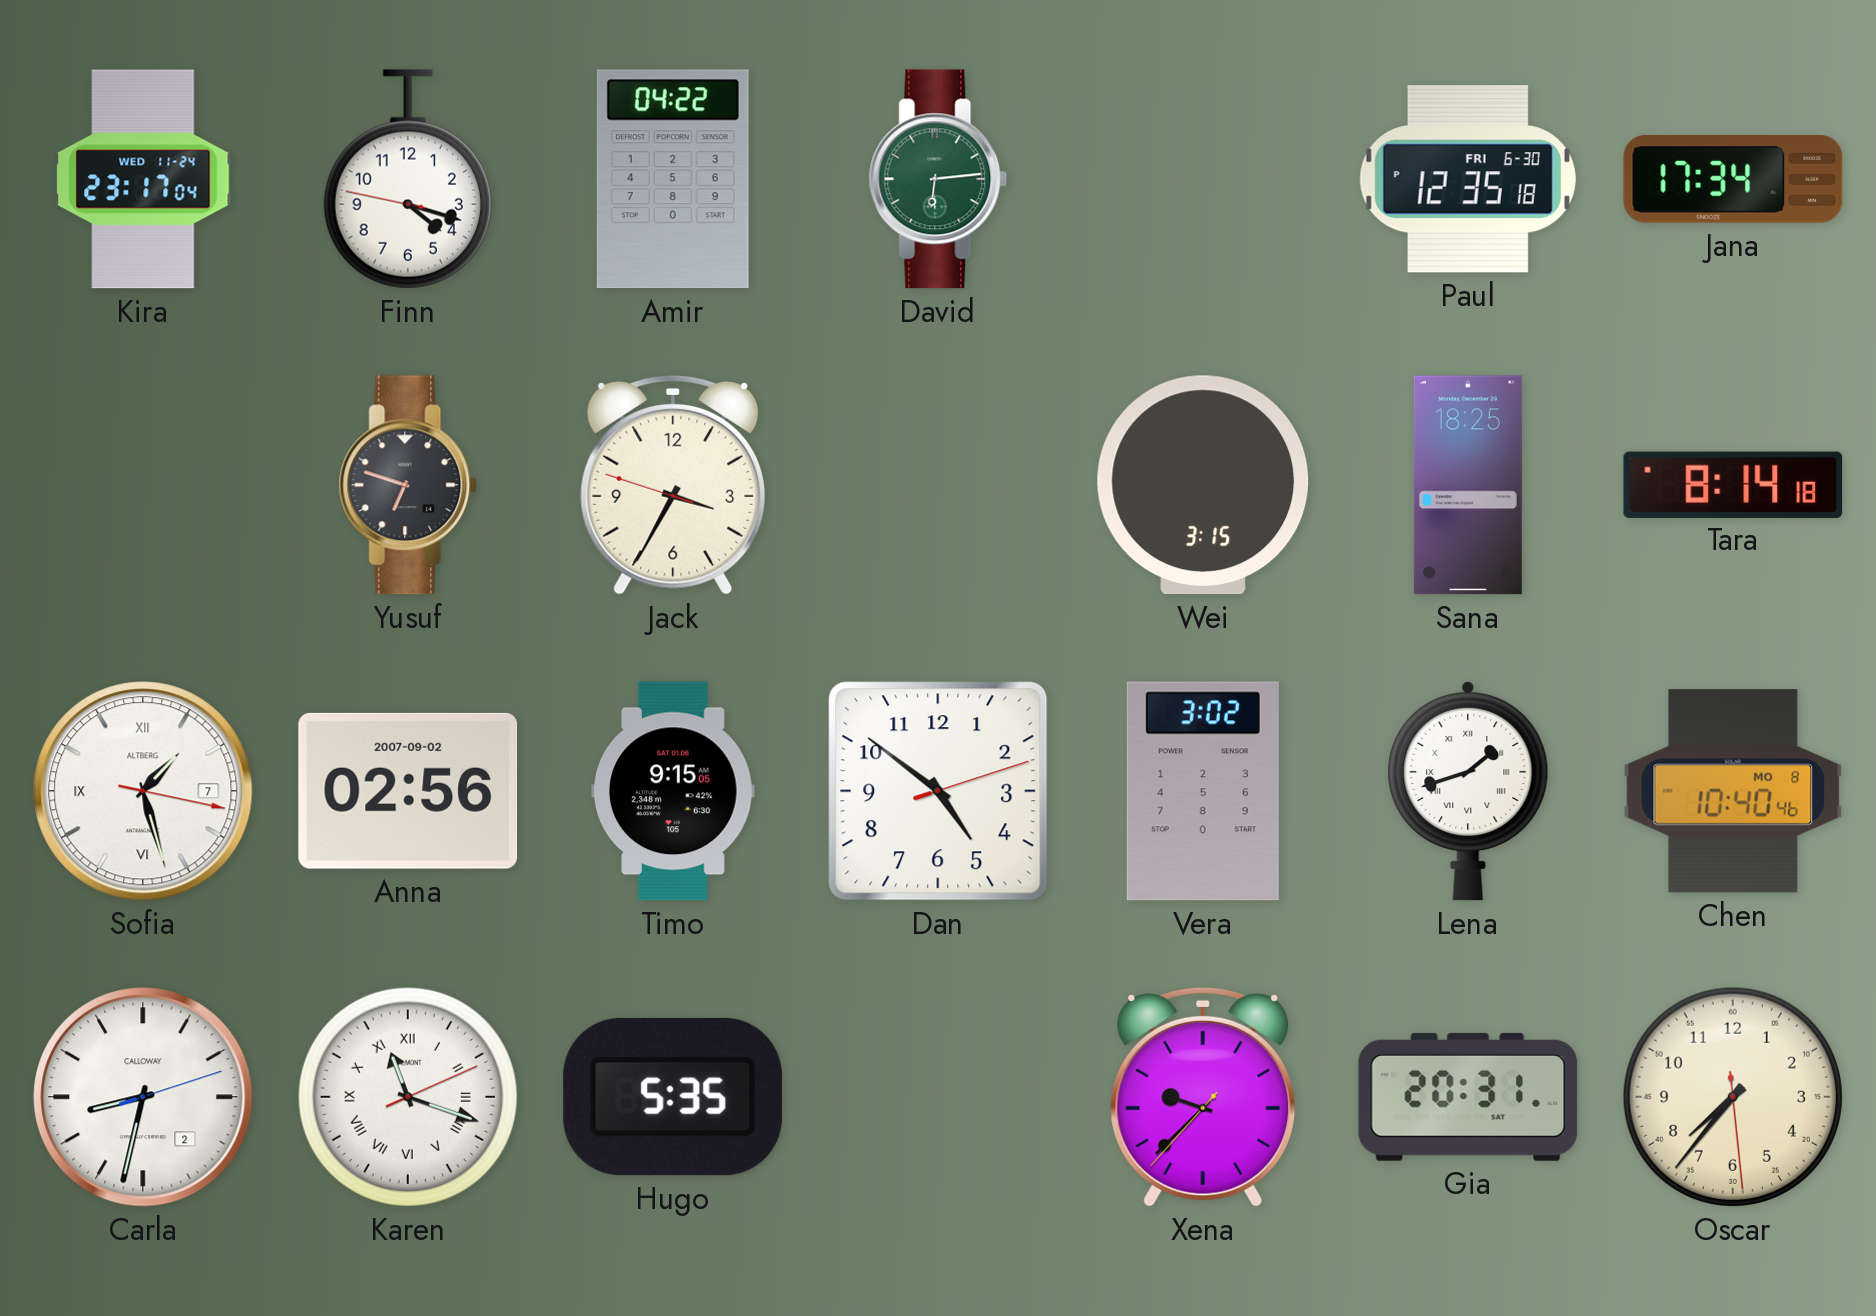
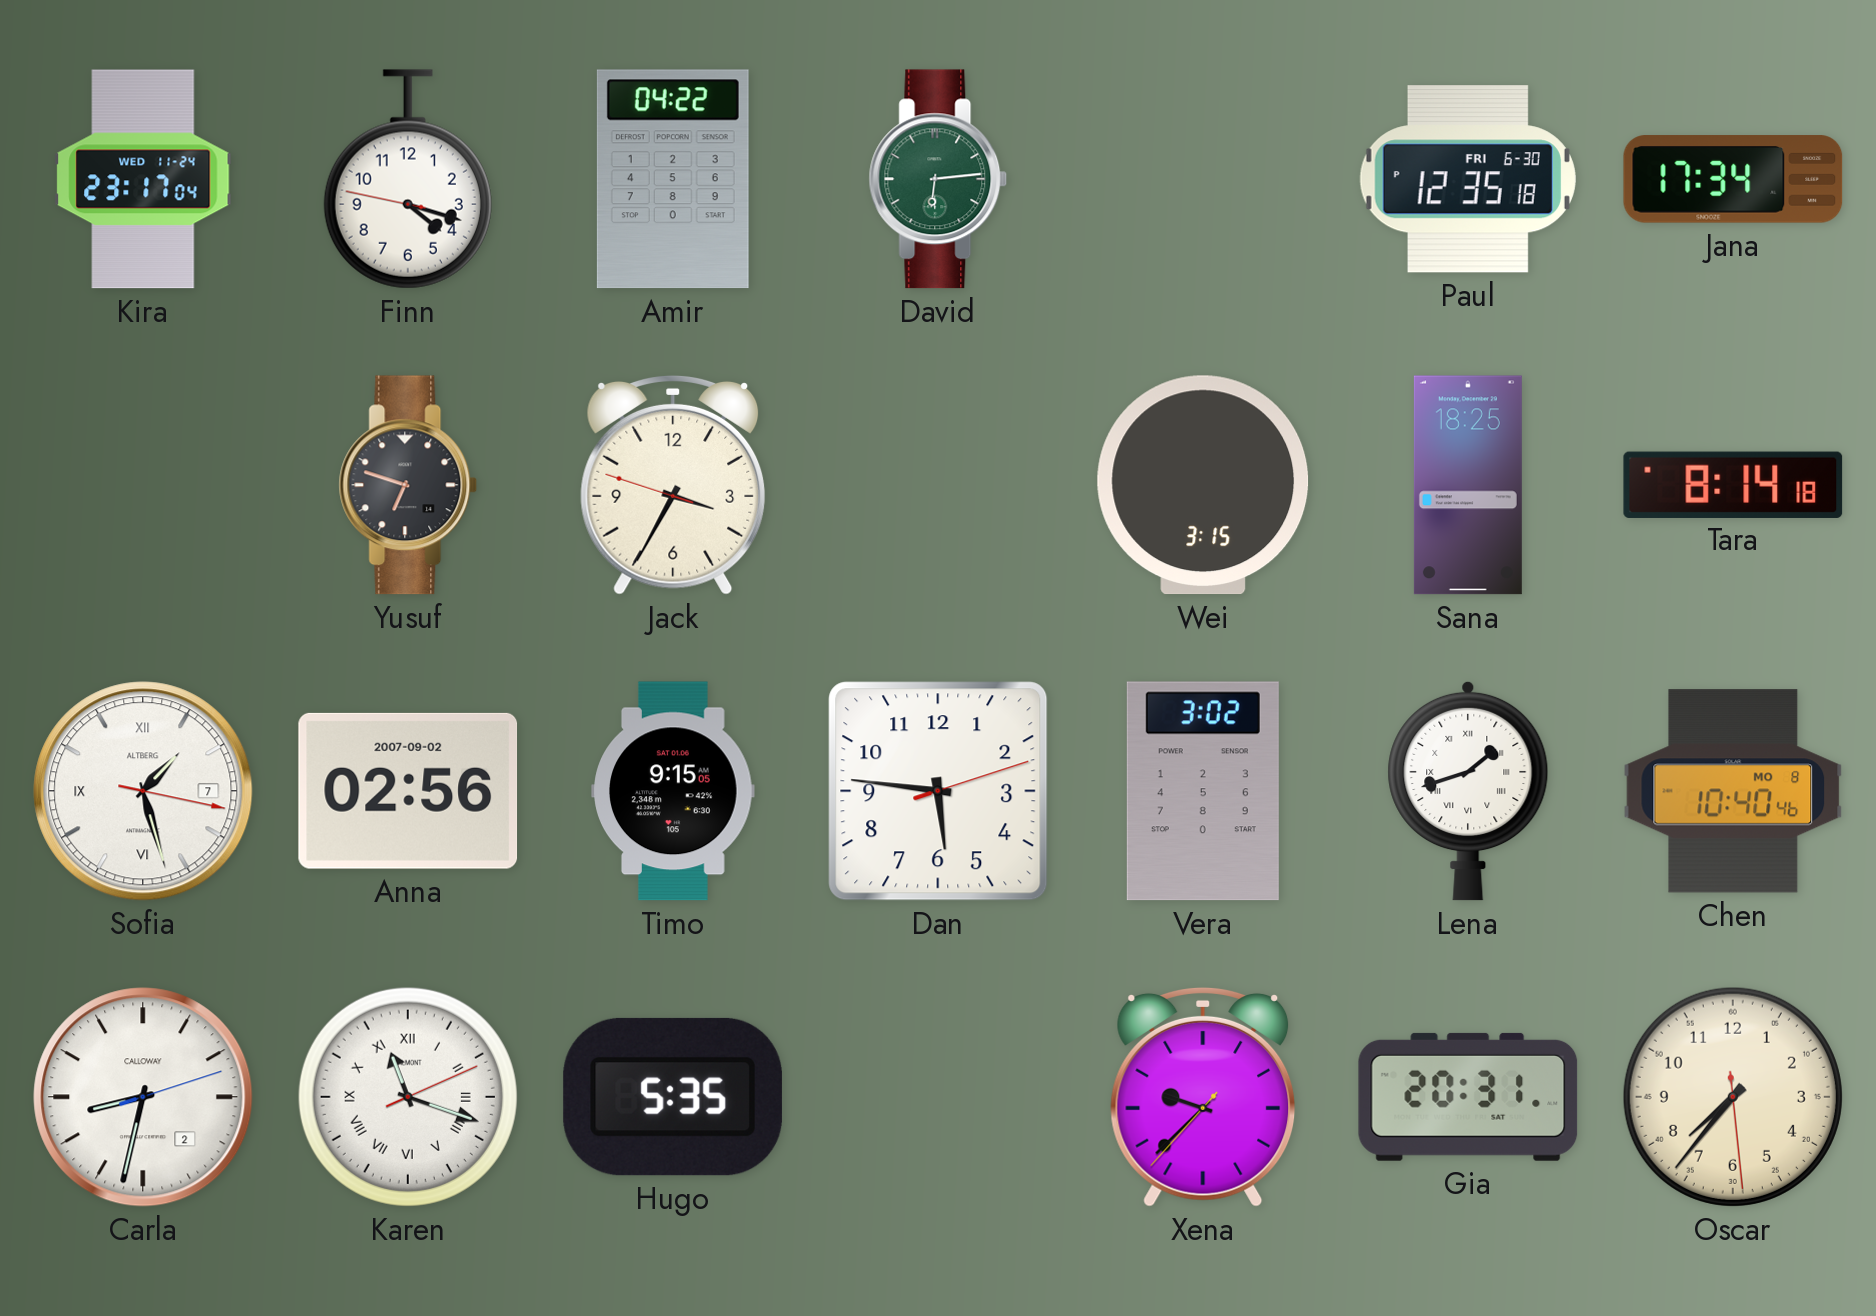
Dan: 4:51 -> 5:46 (938, 791)
